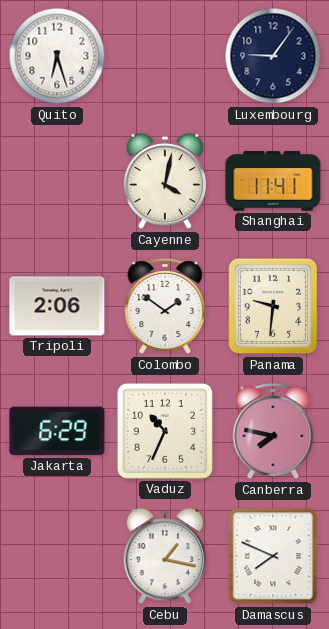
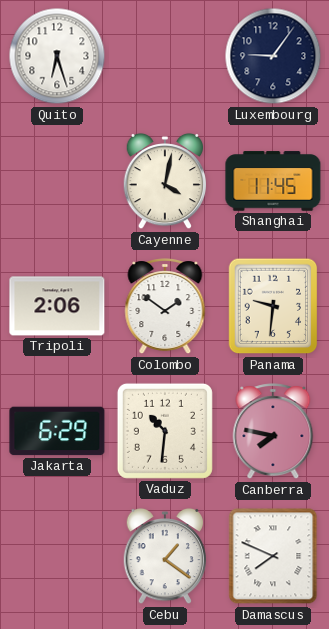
Shanghai: 11:41 -> 11:45 (273, 181)
Vaduz: 10:34 -> 10:31 (165, 431)
Cebu: 1:17 -> 1:21 (165, 556)
